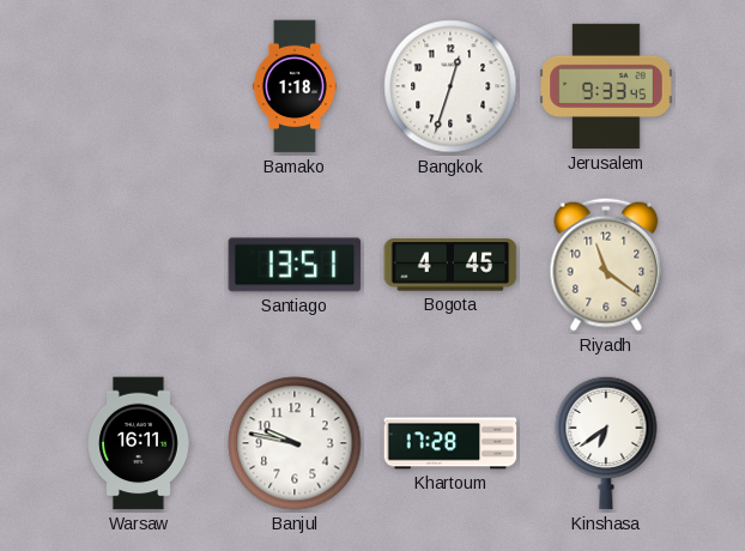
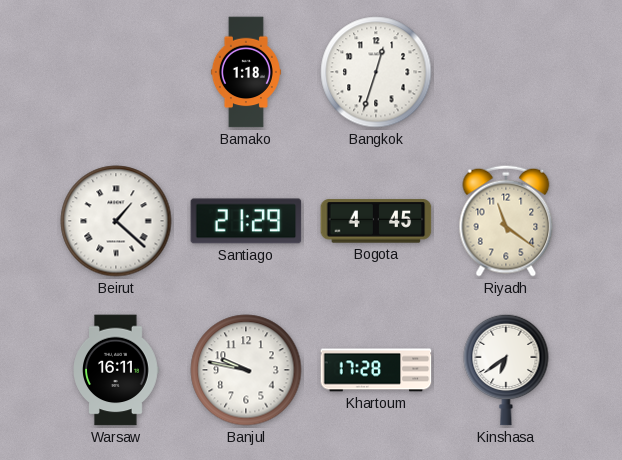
Jerusalem: 9:33 -> none (606, 86)
Beirut: none -> 1:22 (116, 221)
Santiago: 13:51 -> 21:29 (246, 221)
